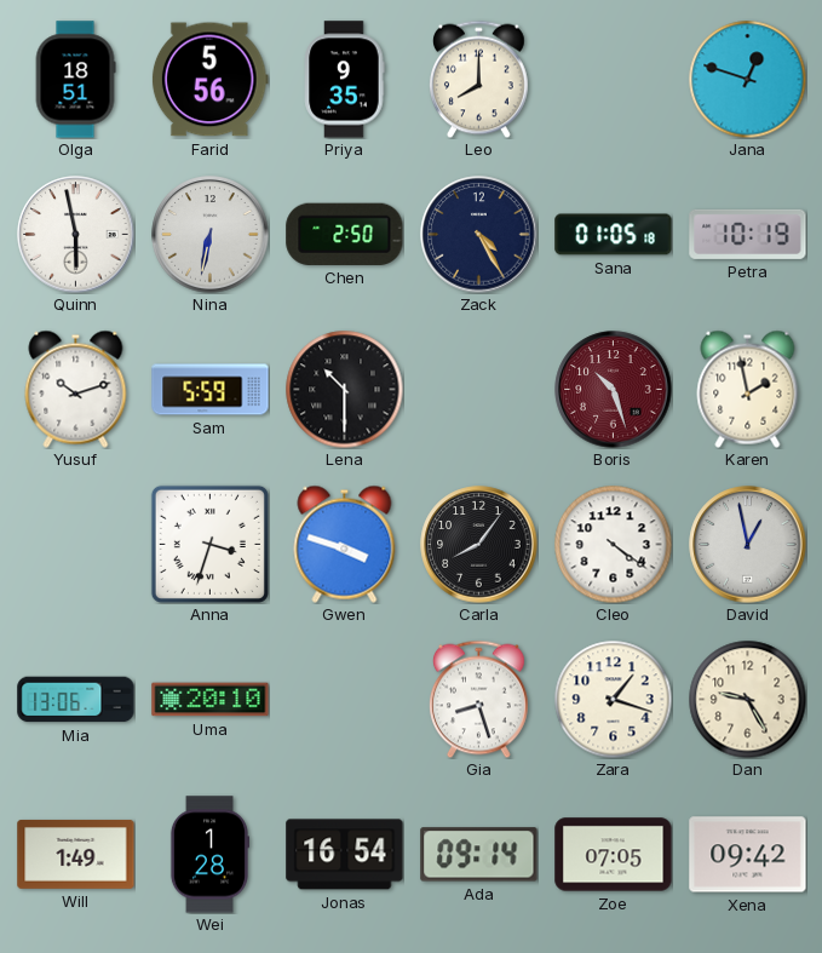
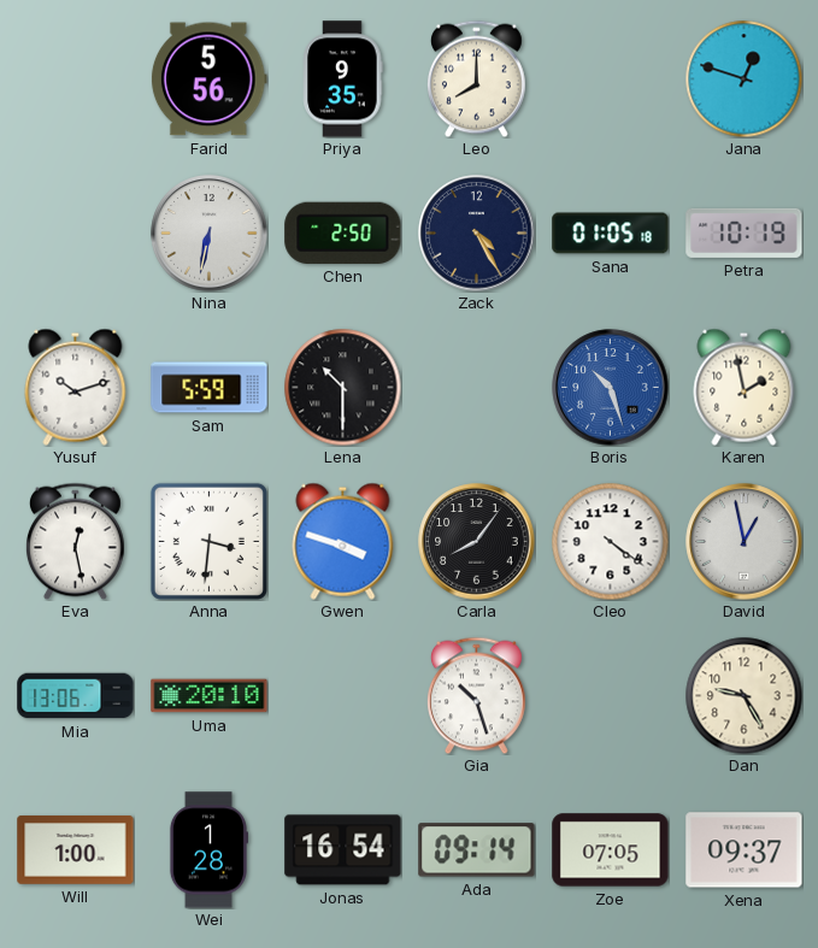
Olga: 18:51 -> none (75, 80)
Quinn: 5:58 -> none (76, 235)
Boris dial: burgundy -> blue (611, 388)
Eva: none -> 12:28 (75, 541)
Anna: 3:33 -> 3:31 (208, 541)
Gia: 8:27 -> 10:27 (476, 695)
Zara: 1:18 -> none (613, 699)
Will: 1:49 -> 1:00 (76, 849)
Xena: 09:42 -> 09:37 (745, 850)
